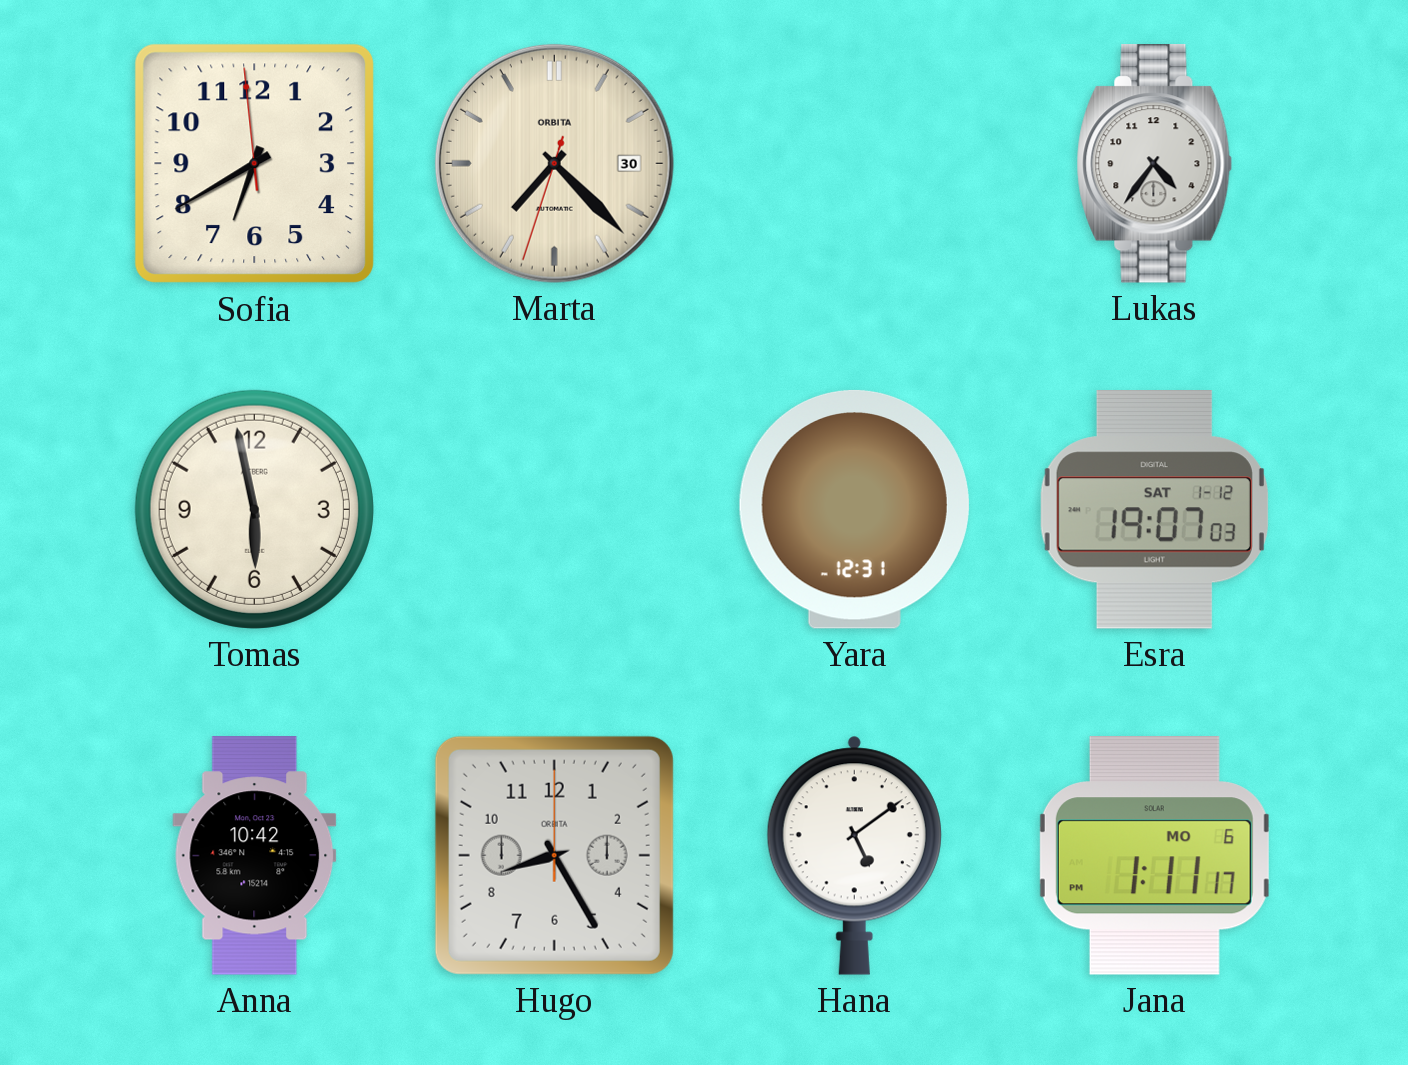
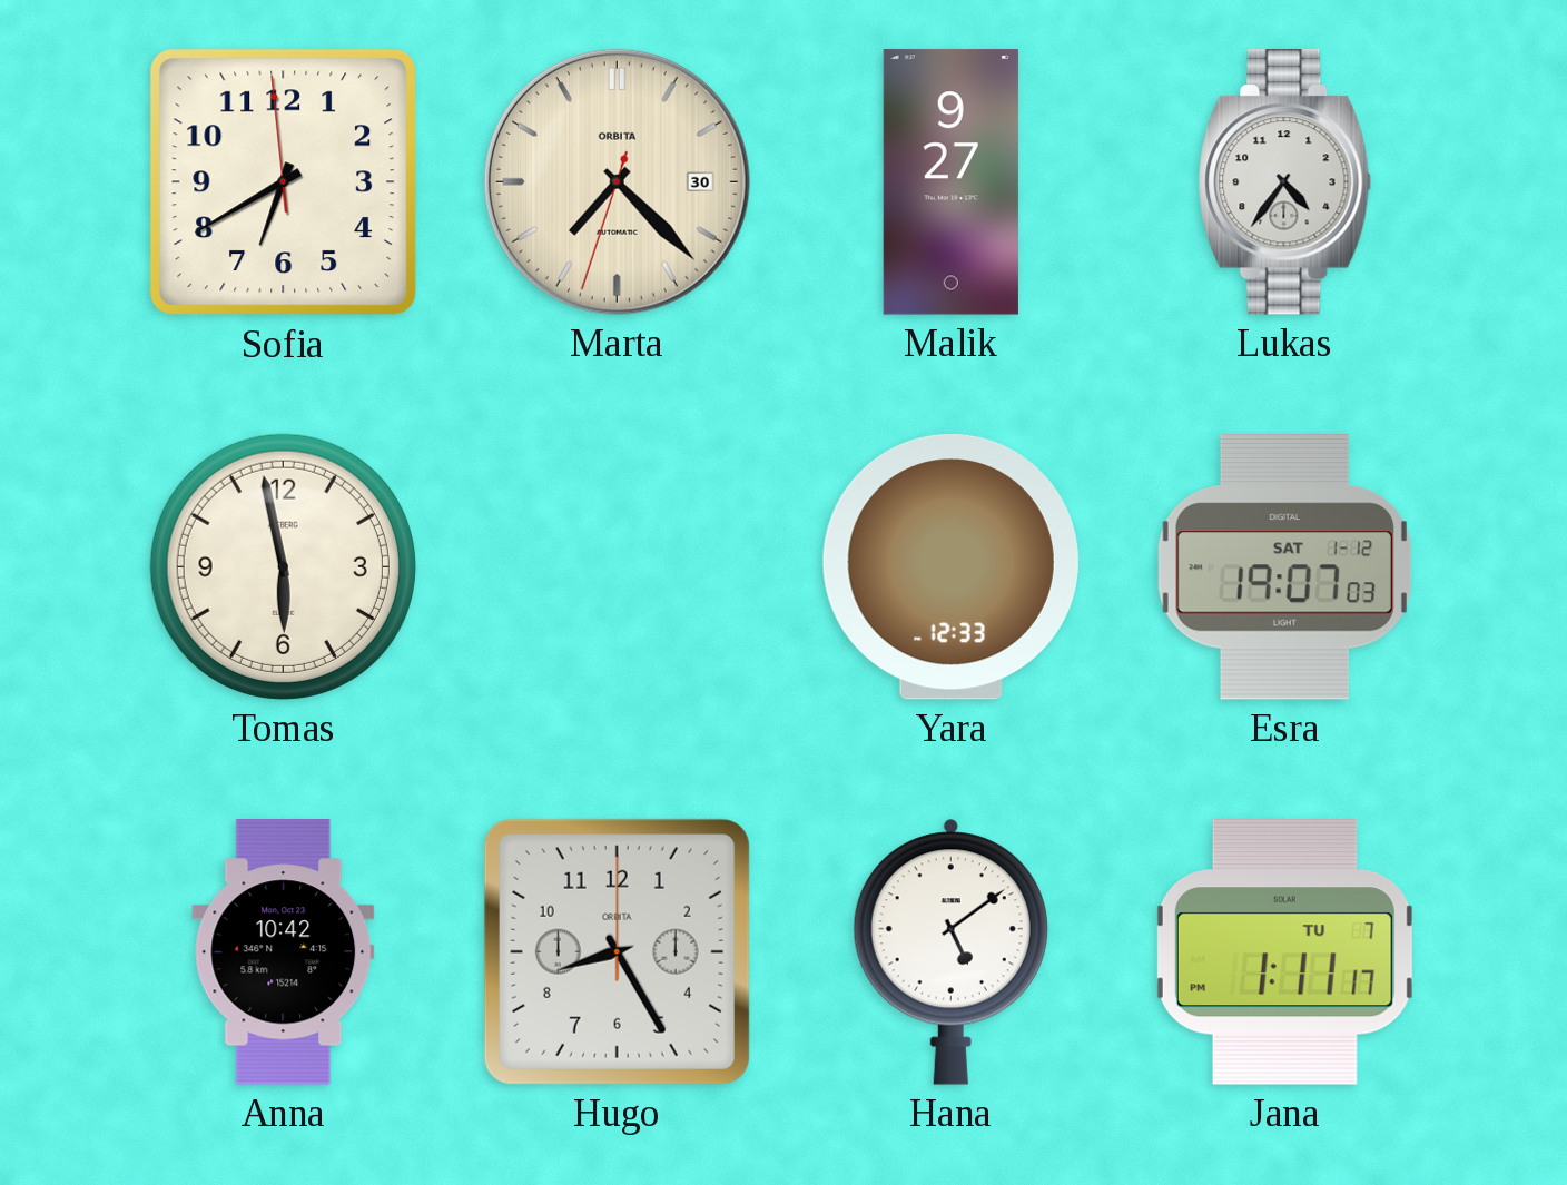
Malik: none -> 9:27 (950, 182)
Yara: 12:31 -> 12:33 (950, 566)
Jana date: MO 6 -> TU 7 (1284, 952)
